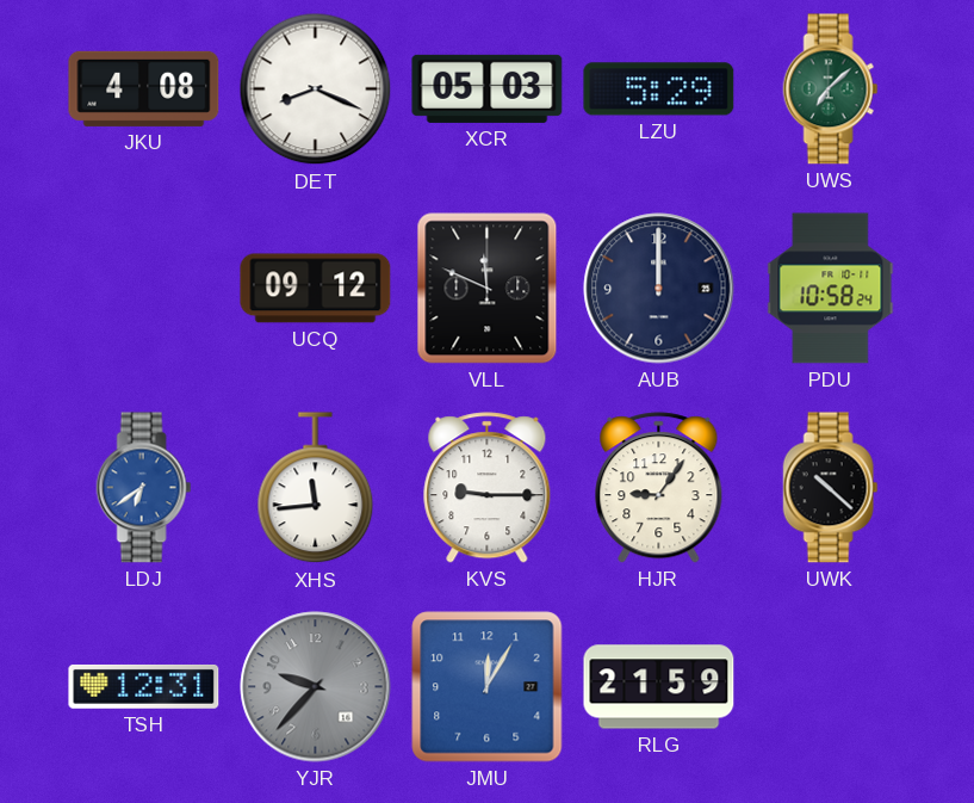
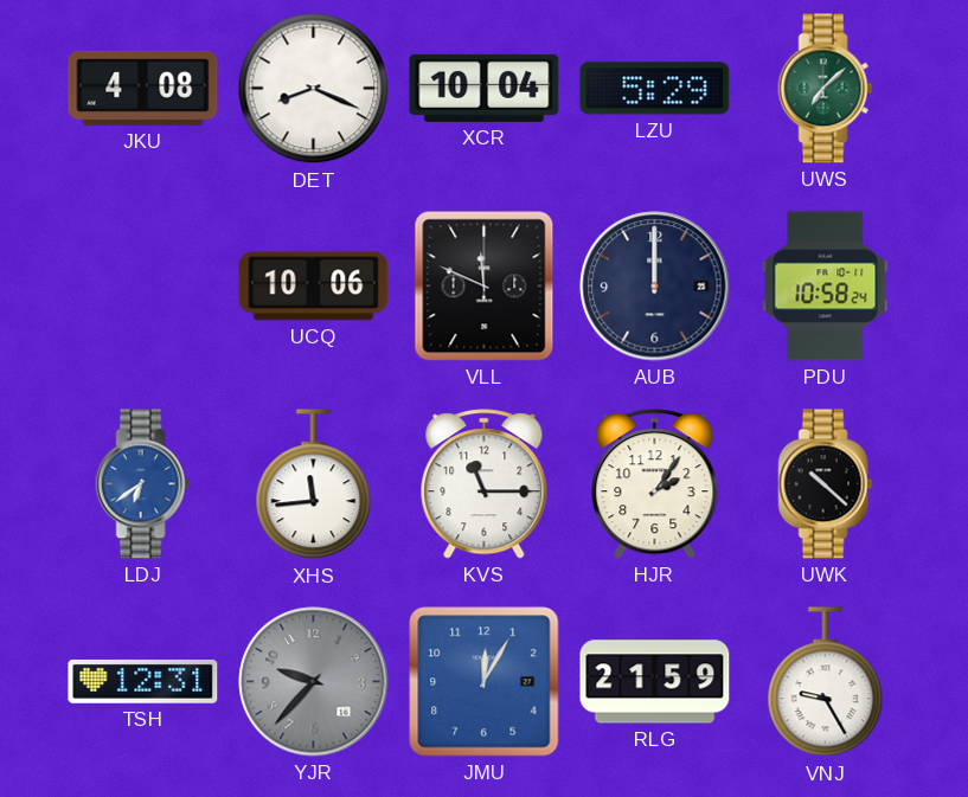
XCR: 05:03 -> 10:04 (485, 88)
UCQ: 09:12 -> 10:06 (314, 287)
KVS: 9:15 -> 11:15 (485, 484)
HJR: 9:06 -> 2:06 (655, 484)
VNJ: none -> 9:25 (826, 682)
